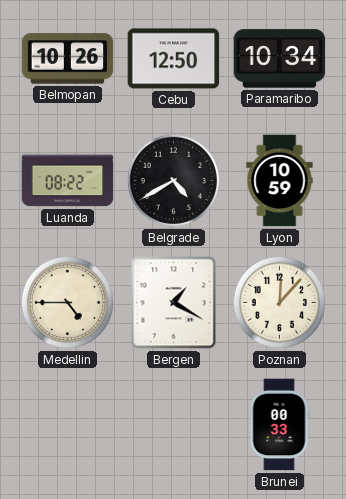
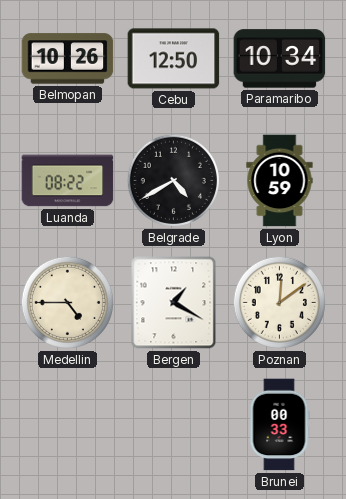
Poznan: 12:07 -> 12:09 (279, 302)
